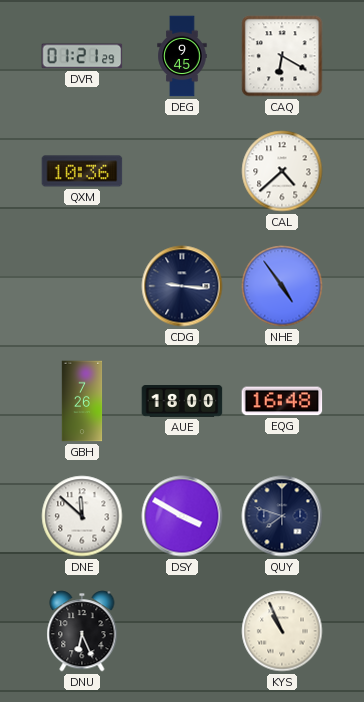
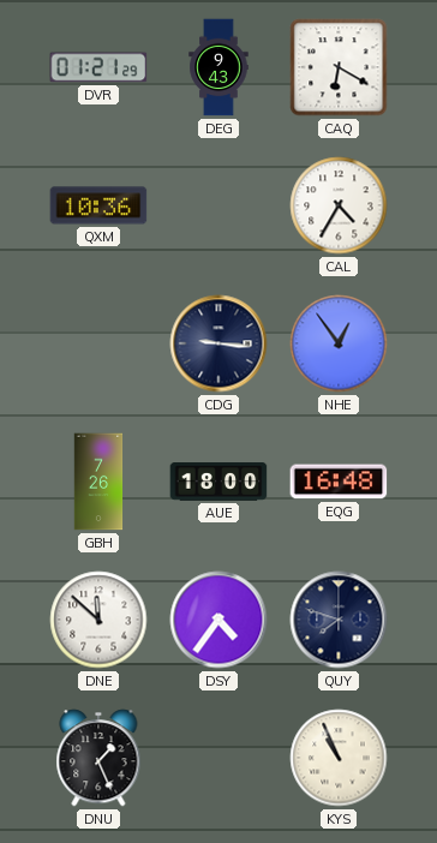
DEG: 9:45 -> 9:43 (218, 67)
CAL: 4:38 -> 4:35 (339, 205)
NHE: 4:54 -> 12:54 (339, 343)
DSY: 3:50 -> 4:36 (218, 620)
DNU: 6:26 -> 1:26 (98, 758)
